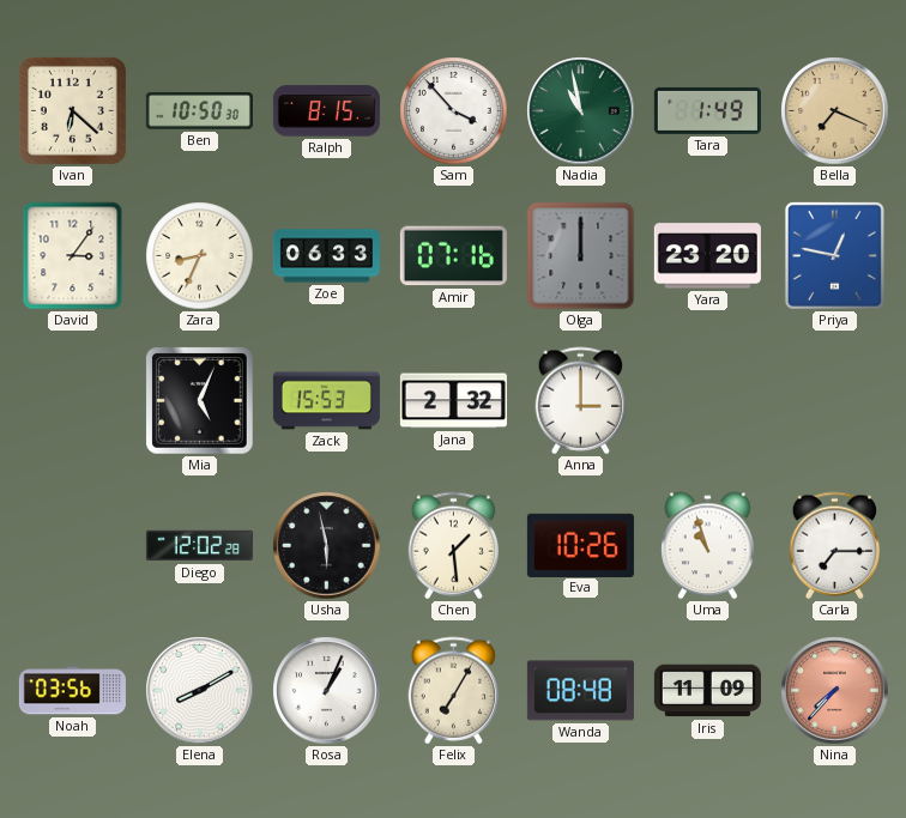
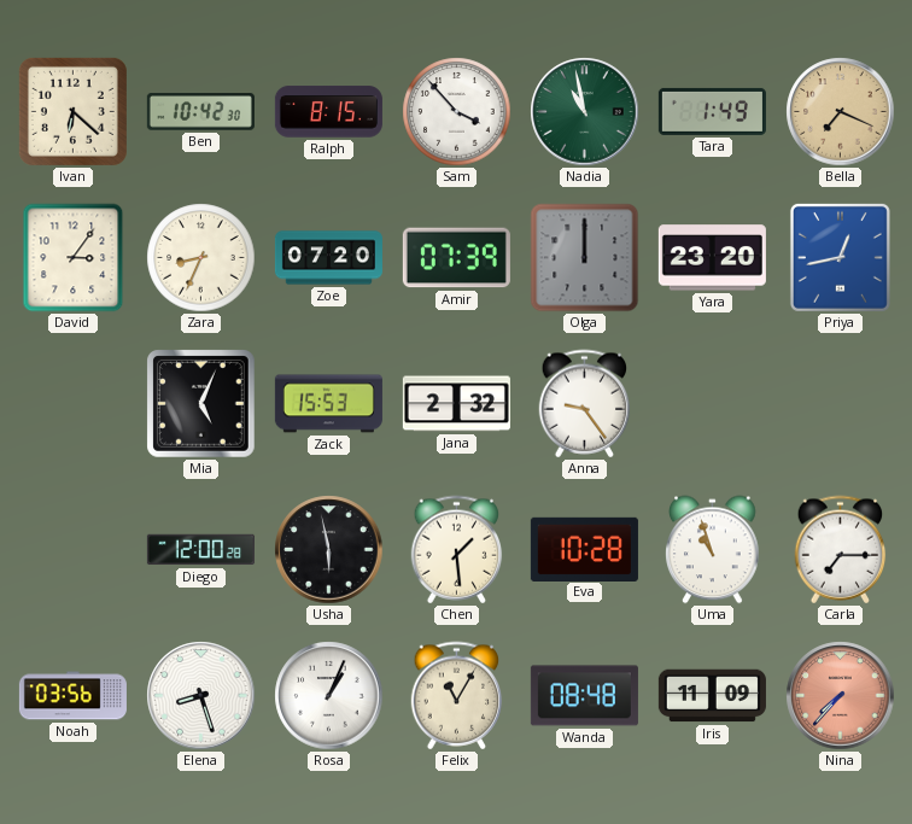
Ben: 10:50 -> 10:42 (200, 112)
Zoe: 06:33 -> 07:20 (328, 258)
Amir: 07:16 -> 07:39 (456, 258)
Priya: 12:47 -> 12:43 (840, 257)
Anna: 3:00 -> 9:24 (585, 404)
Diego: 12:02 -> 12:00 (200, 550)
Eva: 10:26 -> 10:28 (584, 549)
Elena: 8:10 -> 8:27 (201, 696)
Felix: 7:05 -> 11:05 (457, 696)
